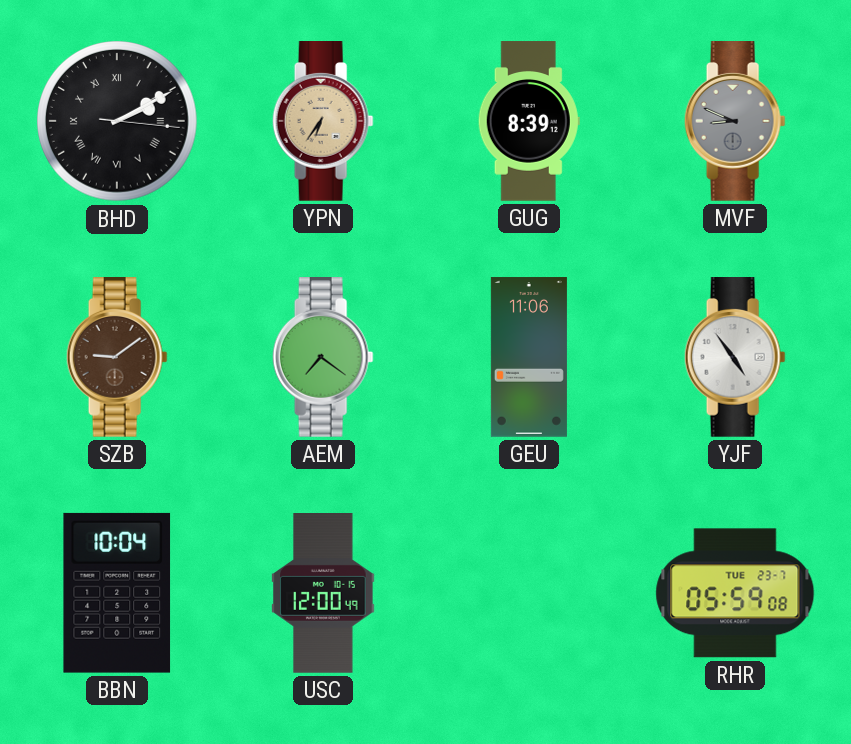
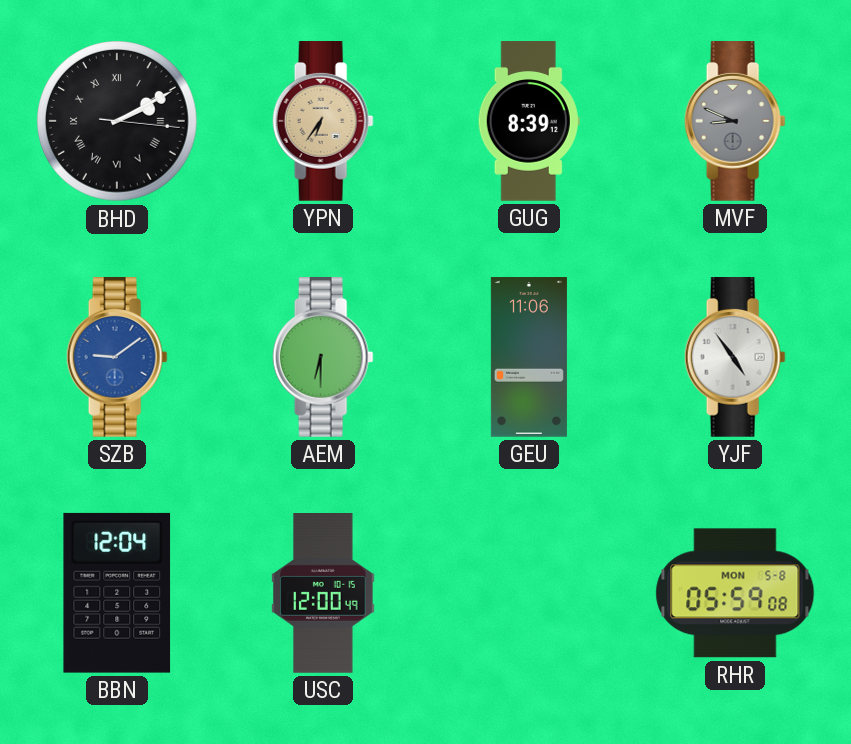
SZB dial: brown -> blue (117, 358)
AEM: 7:21 -> 6:30 (323, 358)
BBN: 10:04 -> 12:04 (117, 593)
RHR date: TUE 23-7 -> MON 5-8 (735, 593)
